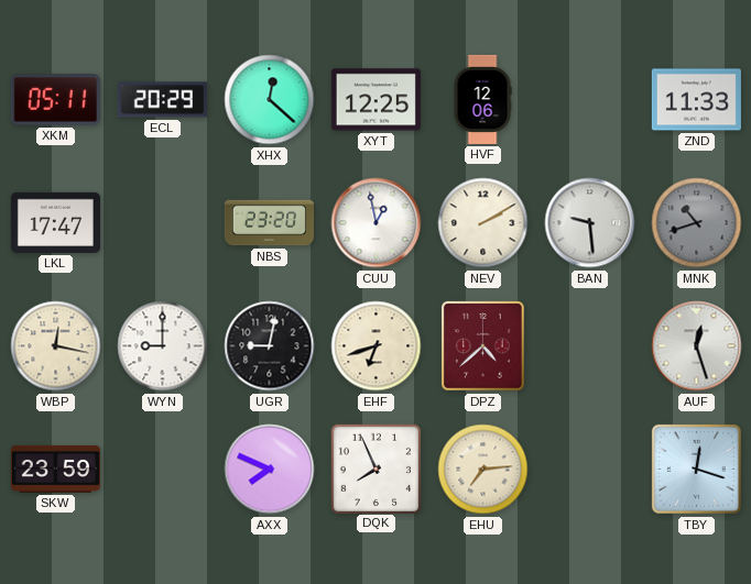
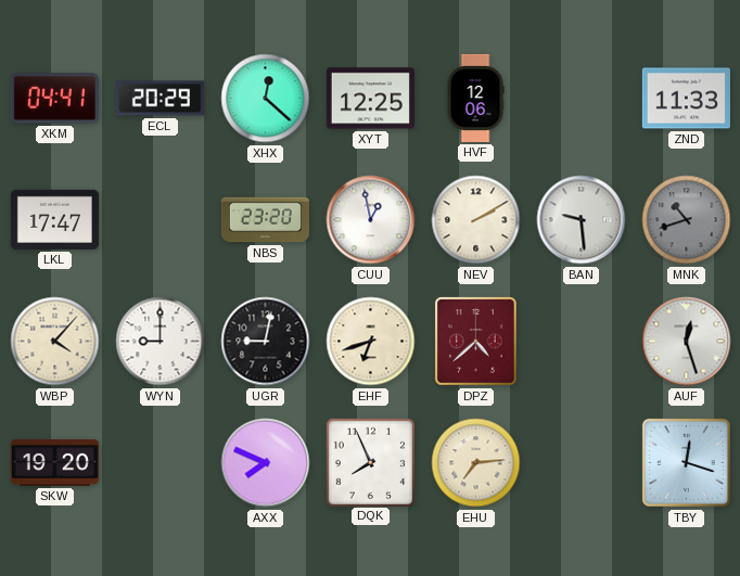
XKM: 05:11 -> 04:41 (54, 99)
WBP: 12:17 -> 4:07 (55, 342)
SKW: 23:59 -> 19:20 (54, 462)
